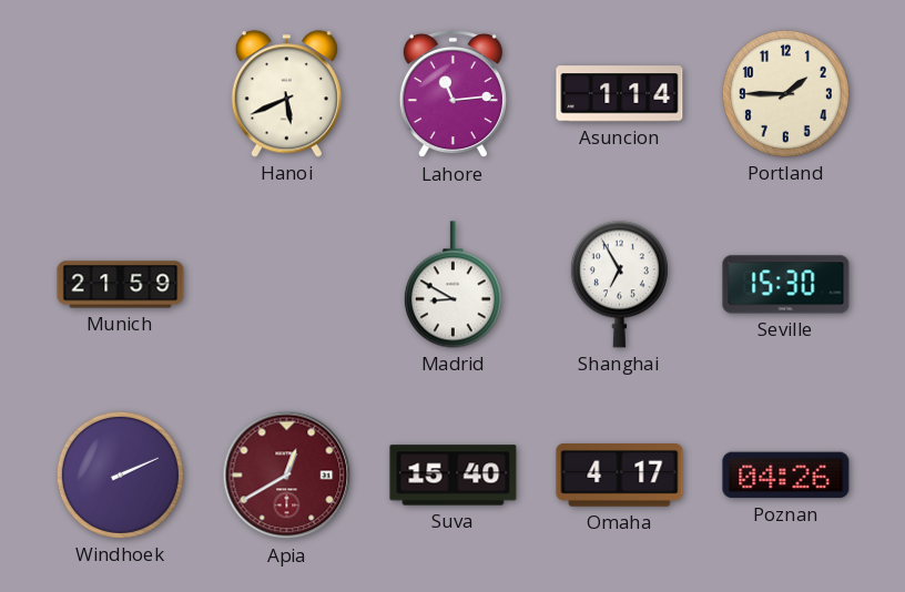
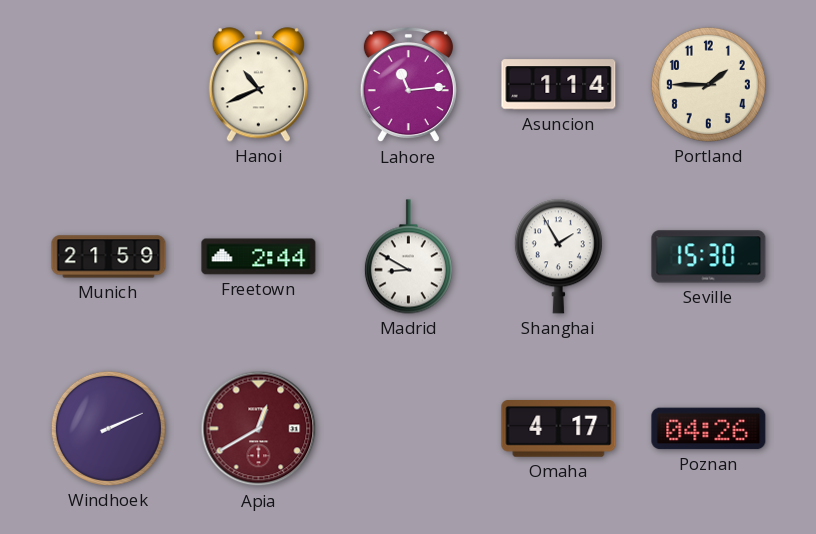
Hanoi: 5:41 -> 10:41 (258, 85)
Freetown: none -> 2:44 (259, 257)
Shanghai: 6:55 -> 1:55 (558, 257)
Suva: 15:40 -> none (454, 476)
